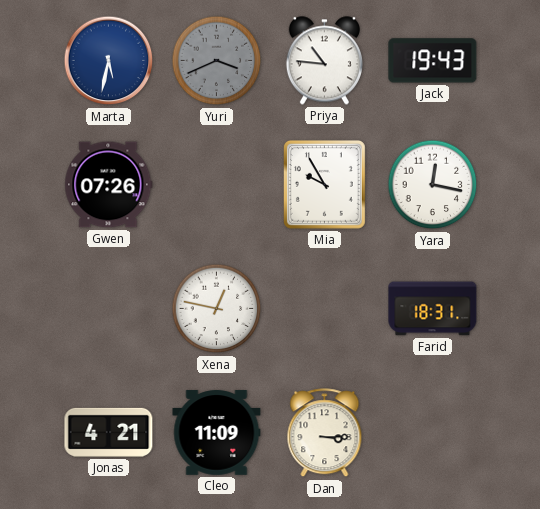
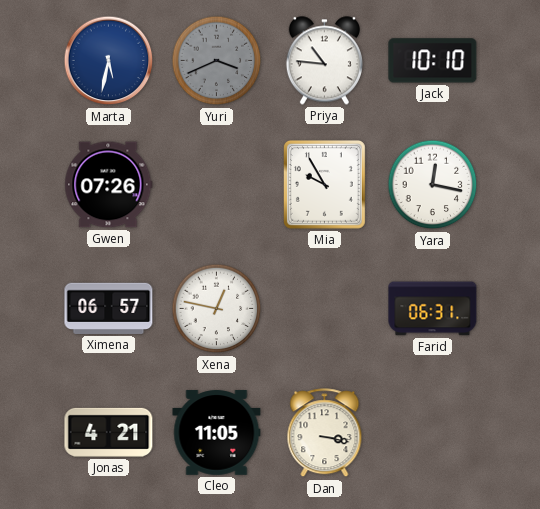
Jack: 19:43 -> 10:10 (433, 61)
Ximena: none -> 06:57 (109, 308)
Farid: 18:31 -> 06:31 (433, 309)
Cleo: 11:09 -> 11:05 (217, 433)
Dan: 3:15 -> 3:17 (325, 433)
